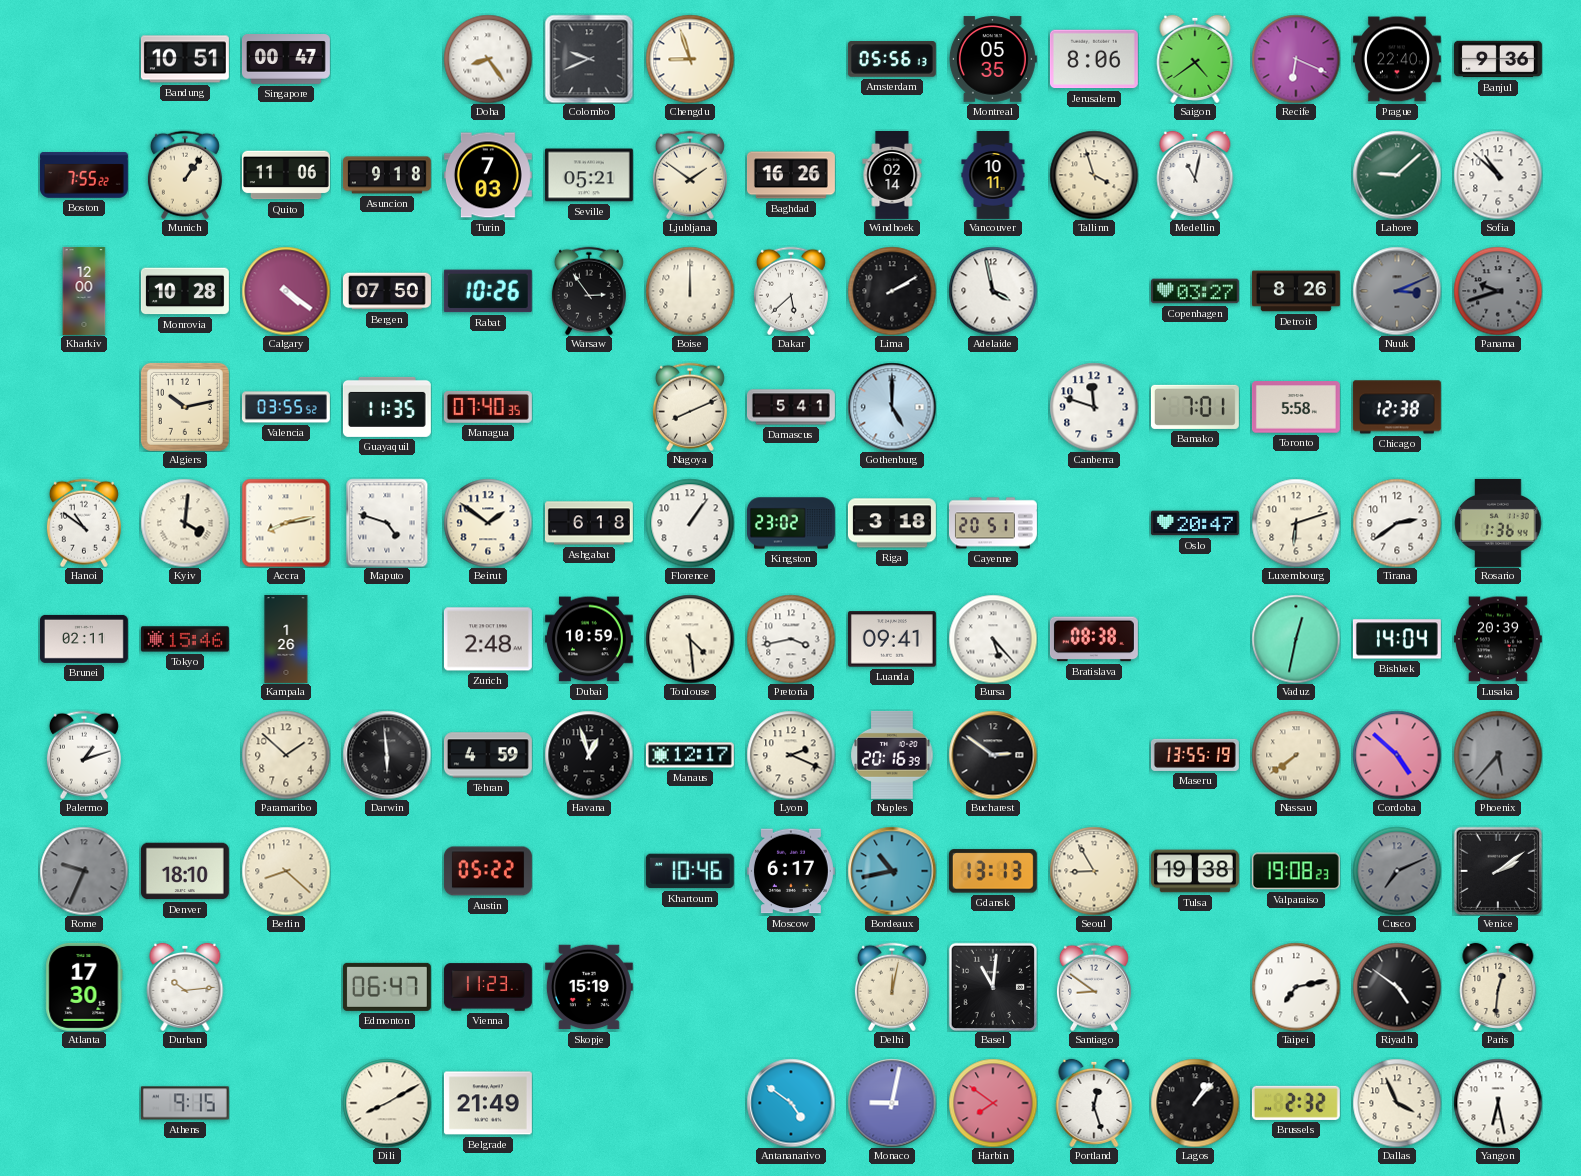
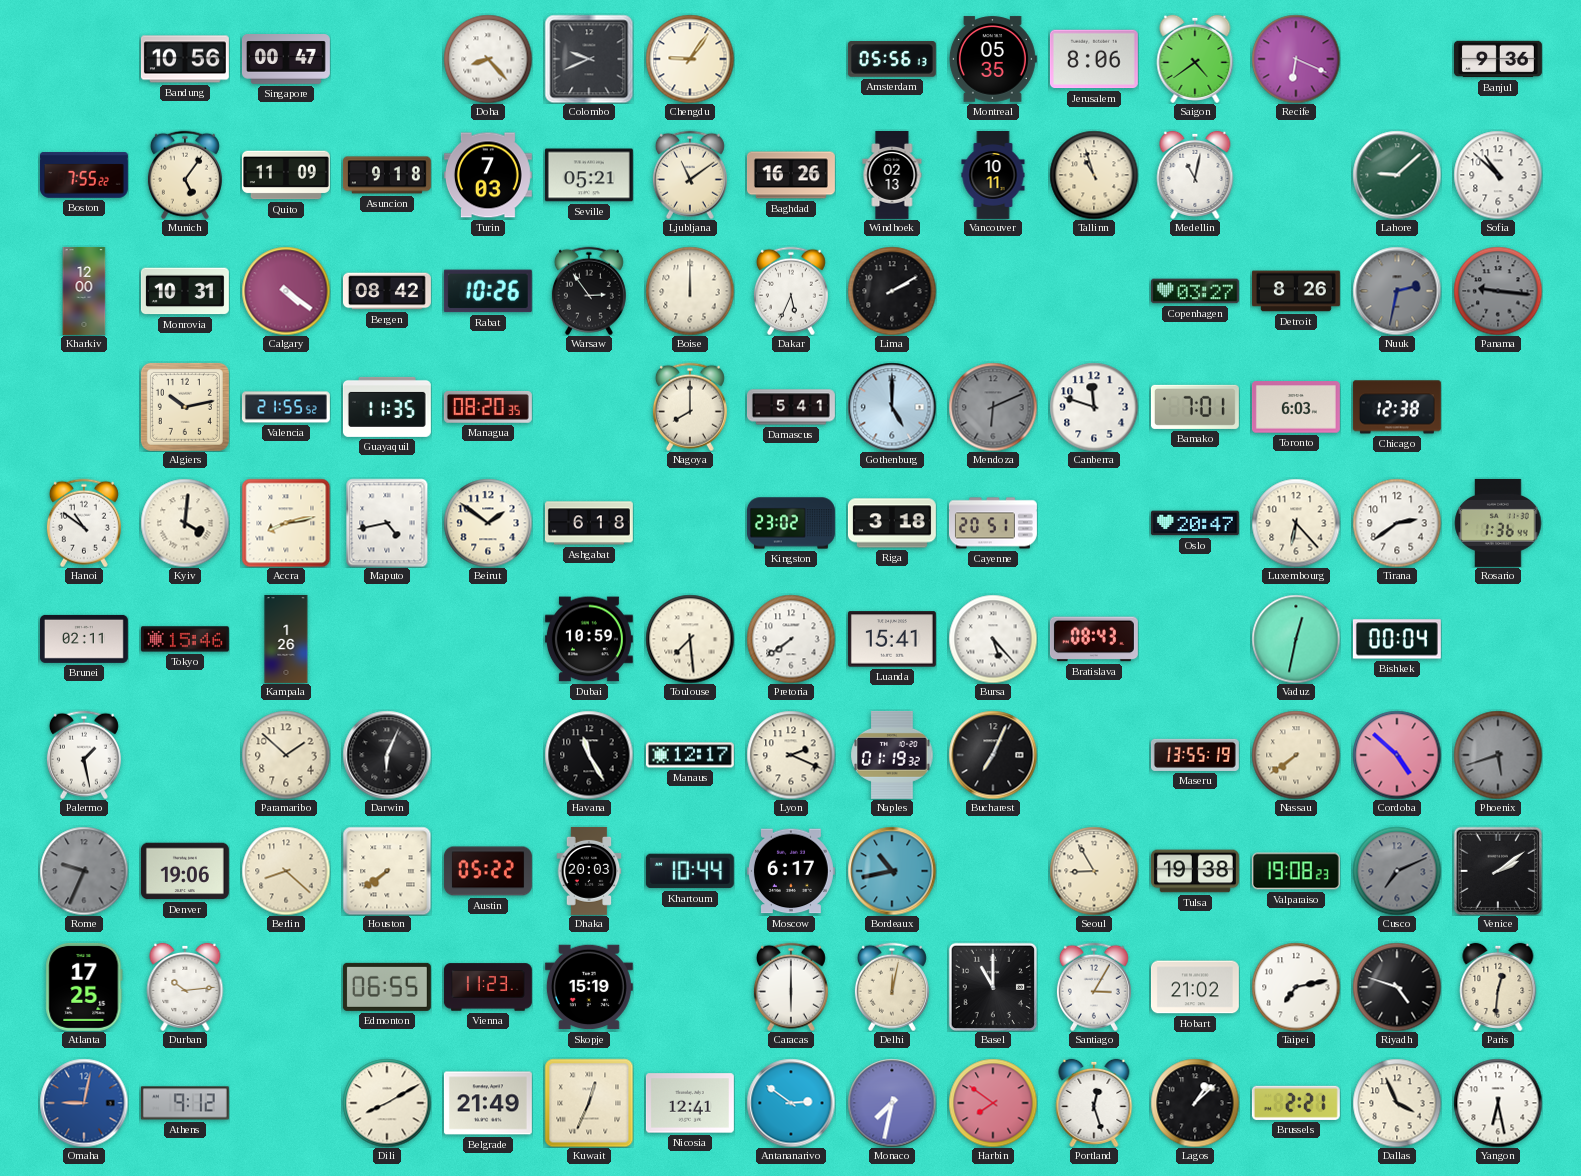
Bandung: 10:51 -> 10:56 (185, 59)
Doha: 8:24 -> 8:23 (488, 59)
Chengdu: 8:57 -> 9:06 (690, 59)
Prague: 22:40 -> none (1397, 59)
Munich: 1:06 -> 5:06 (185, 175)
Quito: 11:06 -> 11:09 (286, 175)
Ljubljana: 1:51 -> 11:09 (690, 175)
Windhoek: 02:14 -> 02:13 (892, 175)
Tallinn: 3:57 -> 10:57 (1094, 175)
Monrovia: 10:28 -> 10:31 (185, 291)
Bergen: 07:50 -> 08:42 (387, 291)
Dakar: 5:38 -> 5:34 (791, 291)
Adelaide: 3:58 -> none (993, 291)
Nuuk: 3:11 -> 2:32 (1397, 291)
Panama: 9:42 -> 9:16 (1498, 291)
Valencia: 03:55 -> 21:55 (286, 407)
Managua: 07:40 -> 08:20 (488, 407)
Nagoya: 8:11 -> 8:00 (690, 407)
Mendoza: none -> 6:11 (993, 407)
Toronto: 5:58 -> 6:03 (1296, 407)
Maputo: 4:48 -> 4:43 (387, 523)
Florence: 1:06 -> none (690, 523)
Luxembourg: 6:12 -> 6:23 (1296, 523)
Zurich: 2:48 -> none (488, 639)
Toulouse: 4:29 -> 7:29 (690, 639)
Pretoria: 3:43 -> 7:39 (791, 639)
Luanda: 09:41 -> 15:41 (892, 639)
Bratislava: 08:38 -> 08:43 (1094, 639)
Bishkek: 14:04 -> 00:04 (1397, 639)
Lusaka: 20:39 -> none (1498, 639)
Palermo: 1:12 -> 1:28 (84, 755)
Darwin: 5:59 -> 6:04 (387, 755)
Tehran: 4:59 -> none (488, 755)
Havana: 12:57 -> 11:25 (589, 755)
Naples: 20:16 -> 01:19 (892, 755)
Bucharest: 2:51 -> 7:04 (993, 755)
Phoenix: 5:37 -> 5:42 (1498, 755)
Denver: 18:10 -> 19:06 (185, 871)
Houston: none -> 7:39 (387, 871)
Dhaka: none -> 20:03 (589, 871)
Khartoum: 10:46 -> 10:44 (690, 871)
Gdansk: 13:13 -> none (993, 871)
Atlanta: 17:30 -> 17:25 (84, 987)
Edmonton: 06:47 -> 06:55 (387, 987)
Caracas: none -> 6:00 (791, 987)
Basel: 11:01 -> 11:00 (992, 986)
Santiago: 8:51 -> 3:05 (1094, 987)
Hobart: none -> 21:02 (1195, 987)
Riyadh: 4:51 -> 4:48 (1397, 987)
Omaha: none -> 9:02 (84, 1103)
Athens: 9:15 -> 9:12 (185, 1103)
Kuwait: none -> 12:34 (589, 1103)
Nicosia: none -> 12:41 (690, 1103)
Antananarivo: 4:51 -> 2:51 (791, 1103)
Monaco: 9:02 -> 7:32 (892, 1103)
Lagos: 1:07 -> 1:08 (1195, 1103)
Brussels: 2:32 -> 2:21 (1296, 1103)
